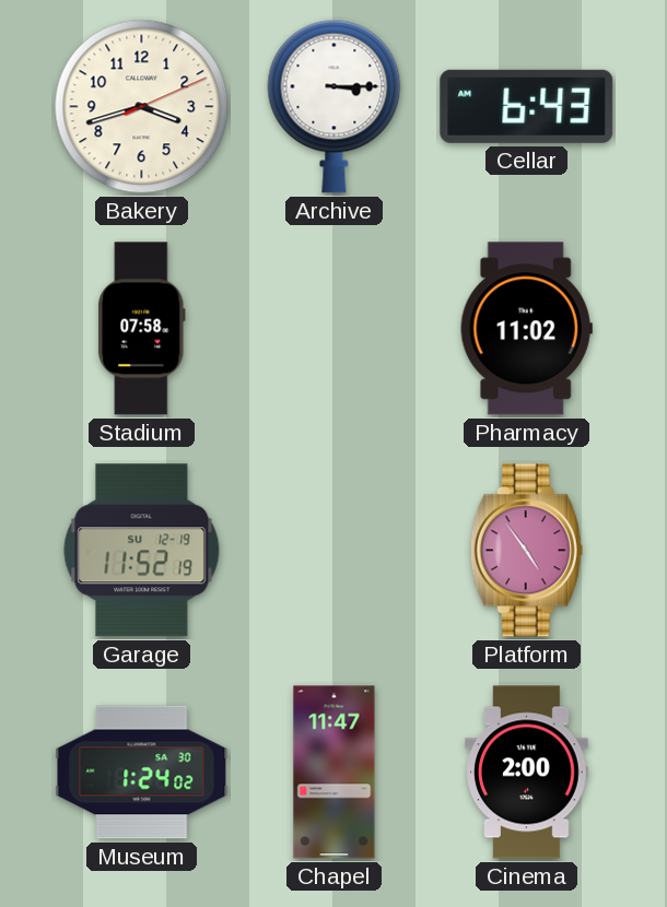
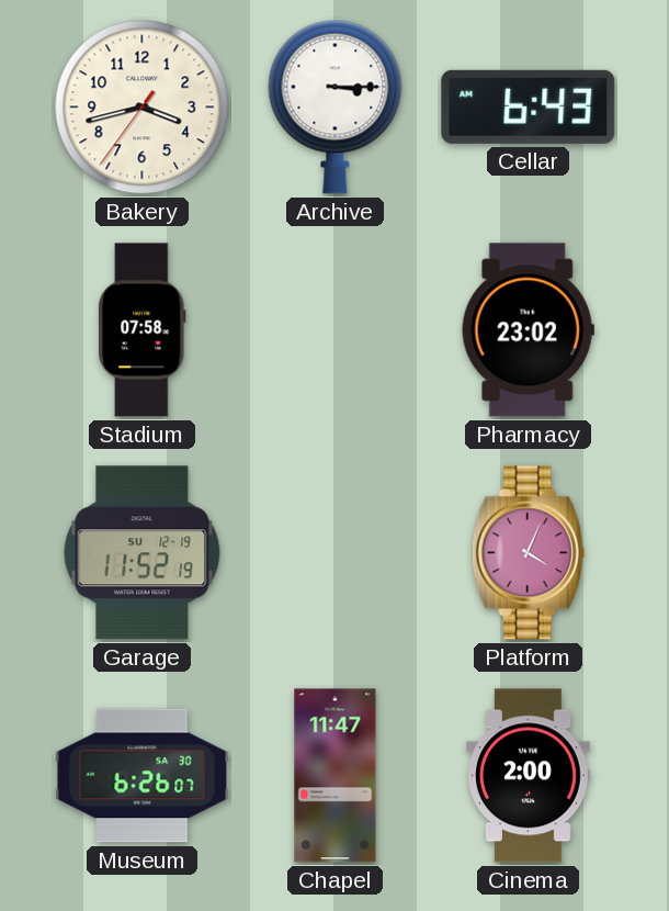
Bakery: 3:42:11 -> 3:42:36 (143, 108)
Pharmacy: 11:02 -> 23:02 (528, 330)
Platform: 4:54 -> 4:04 (528, 553)
Museum: 1:24 -> 6:26 (143, 776)
